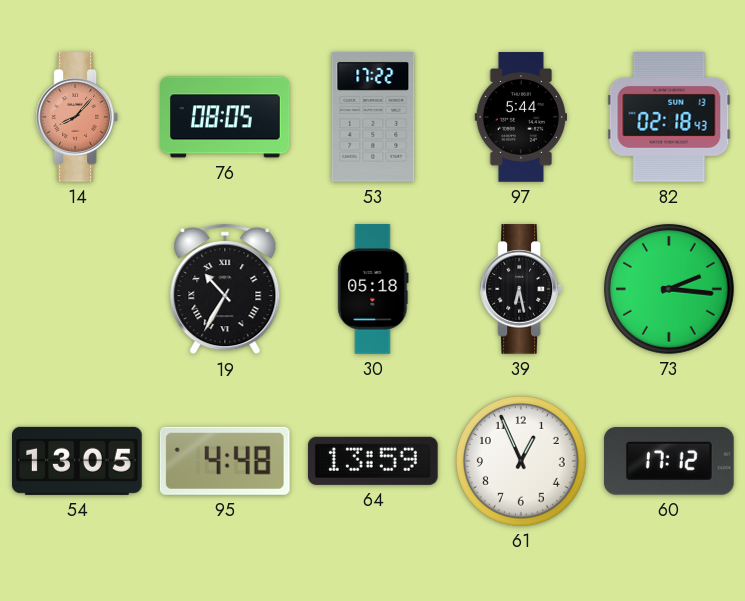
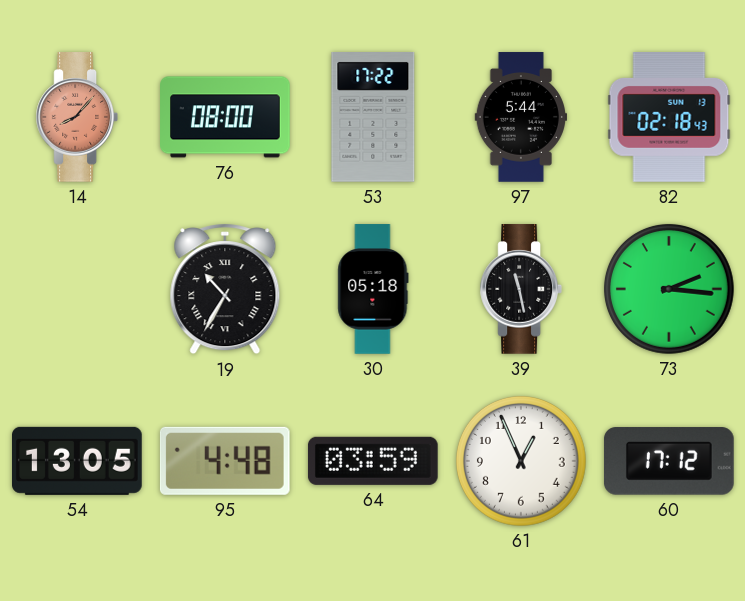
76: 08:05 -> 08:00 (225, 117)
39: 6:28 -> 11:28 (520, 289)
64: 13:59 -> 03:59 (373, 461)
